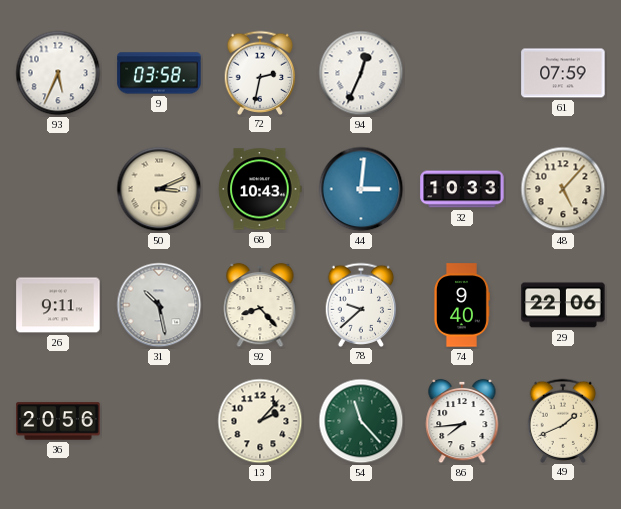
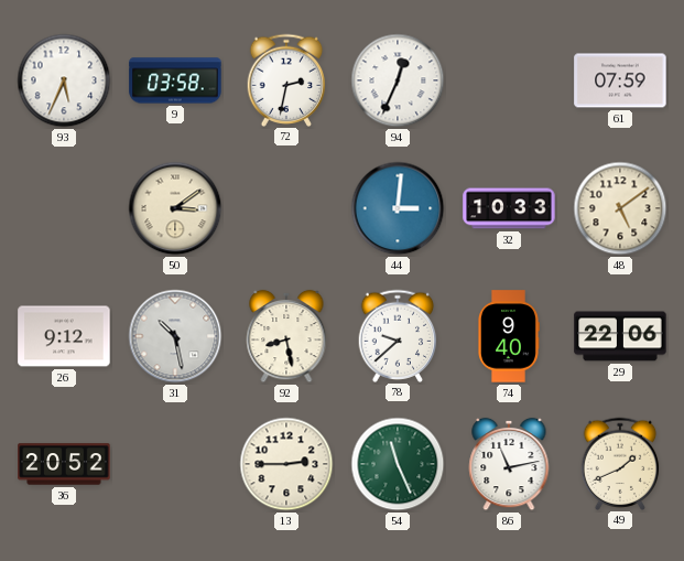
50: 3:11 -> 3:09 (175, 208)
68: 10:43 -> none (260, 189)
48: 5:07 -> 5:09 (620, 208)
26: 9:11 -> 9:12 (64, 336)
92: 8:23 -> 8:28 (286, 336)
36: 20:56 -> 20:52 (64, 464)
13: 2:07 -> 2:45 (286, 464)
54: 11:23 -> 11:26 (398, 464)
86: 7:44 -> 11:13 (509, 464)
